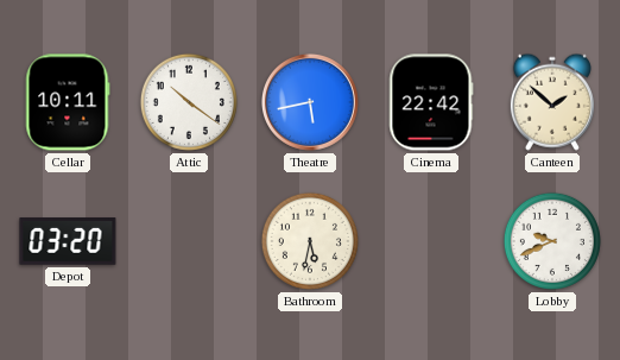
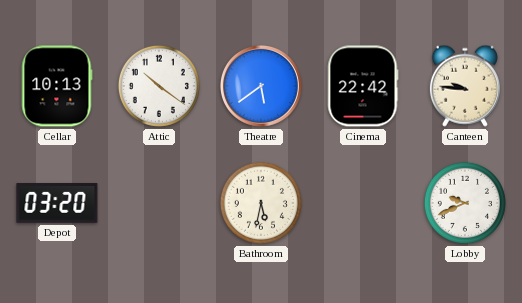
Cellar: 10:11 -> 10:13 (57, 86)
Theatre: 5:43 -> 5:39 (261, 86)
Canteen: 1:52 -> 9:46 (465, 86)
